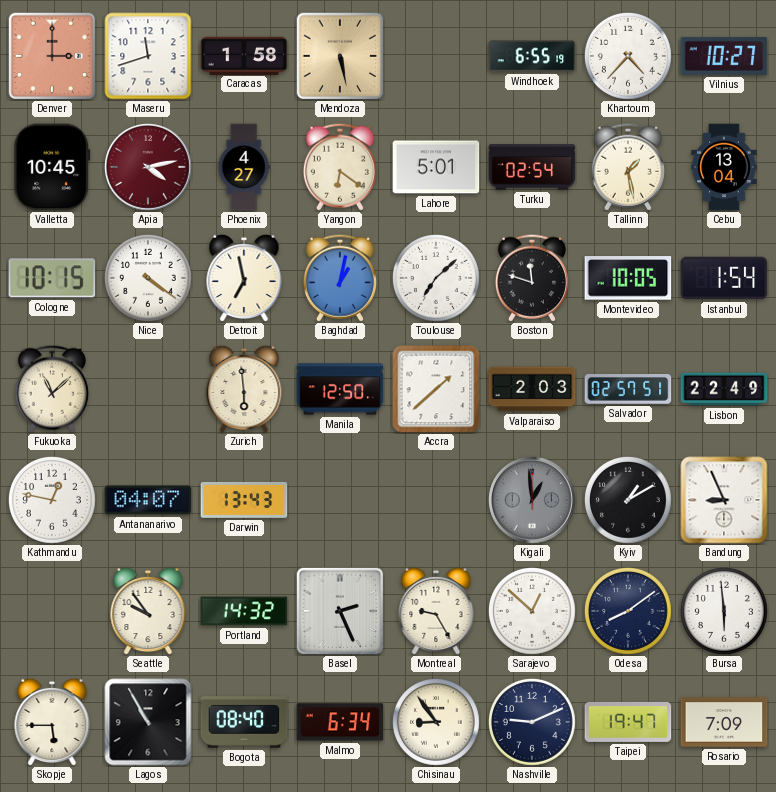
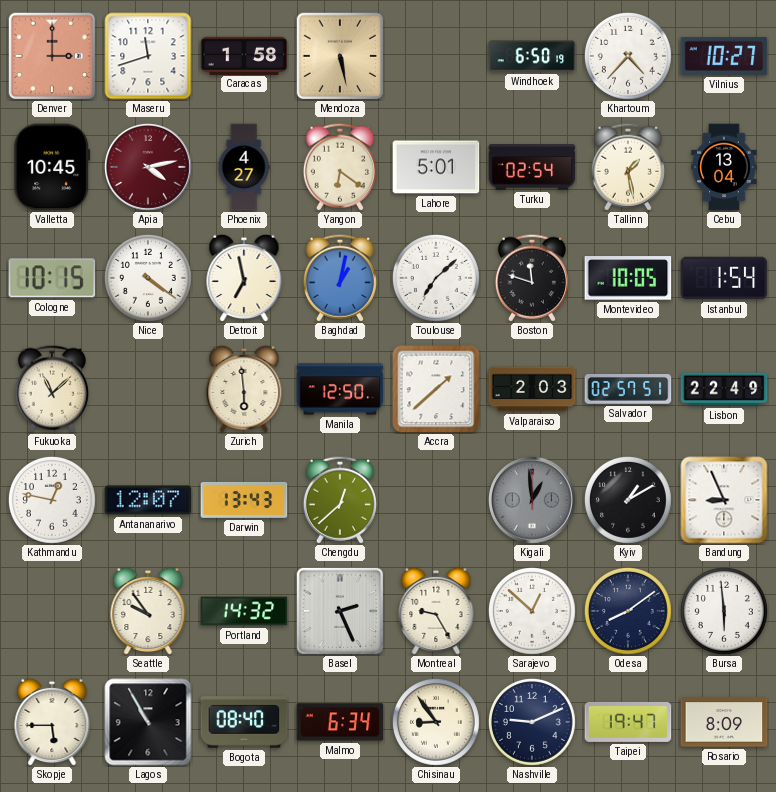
Windhoek: 6:55 -> 6:50 (532, 56)
Antananarivo: 04:07 -> 12:07 (148, 500)
Chengdu: none -> 12:38 (340, 500)
Rosario: 7:09 -> 8:09 (724, 722)
